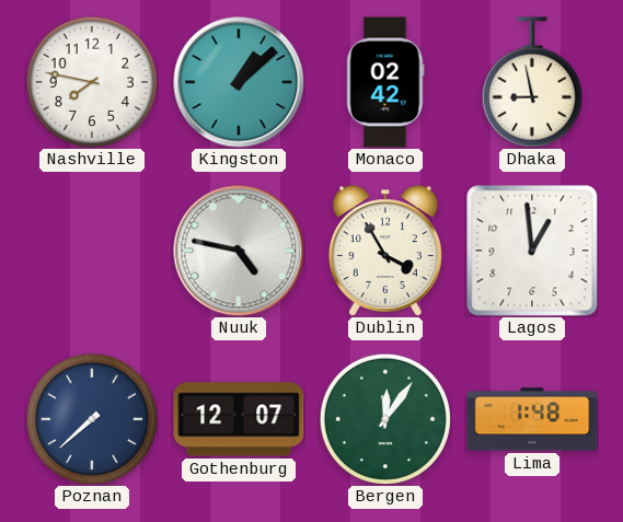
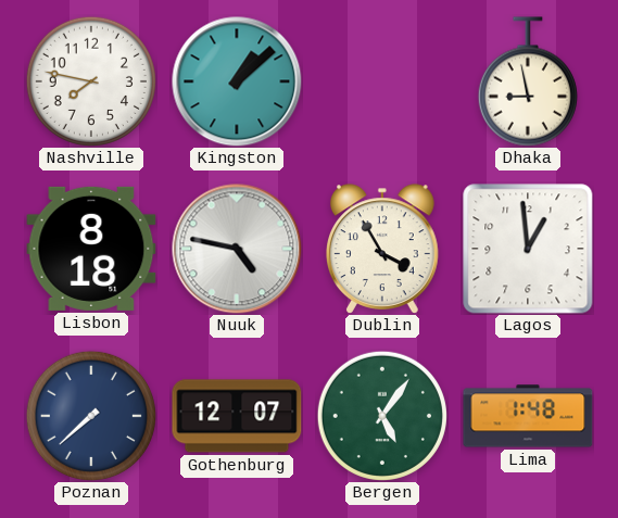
Monaco: 02:42 -> none (385, 82)
Lisbon: none -> 8:18 (91, 249)
Bergen: 12:06 -> 5:06 (382, 416)
